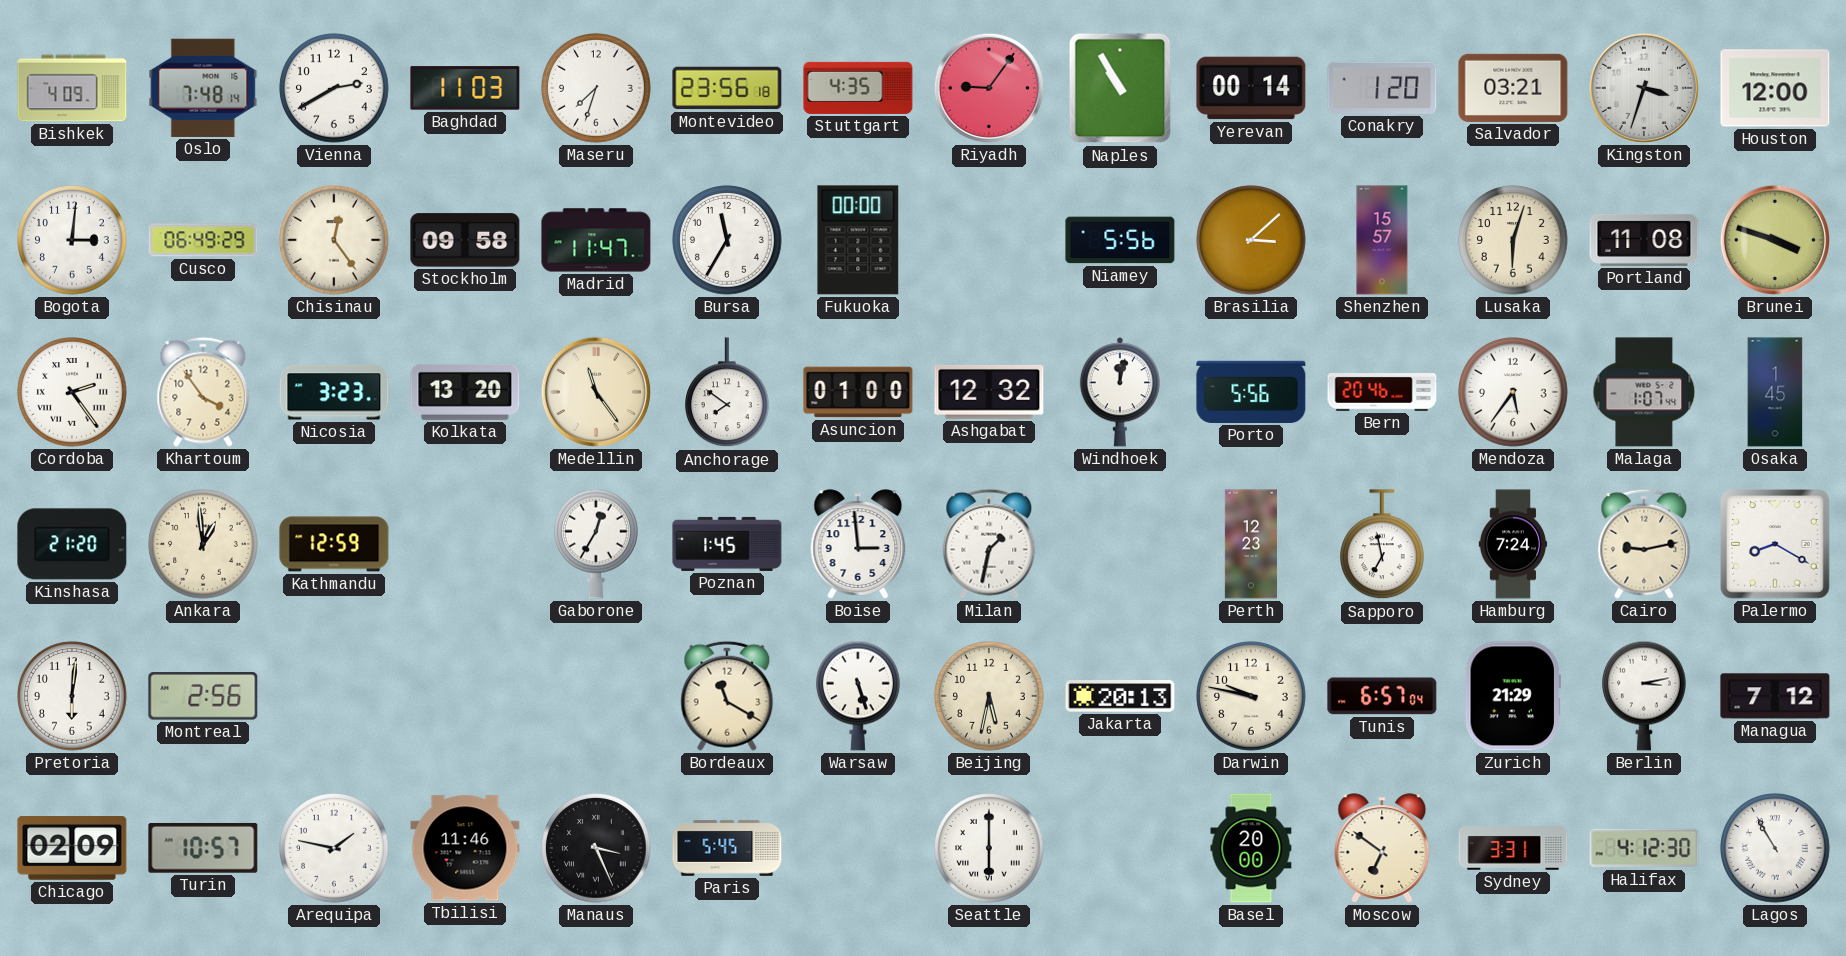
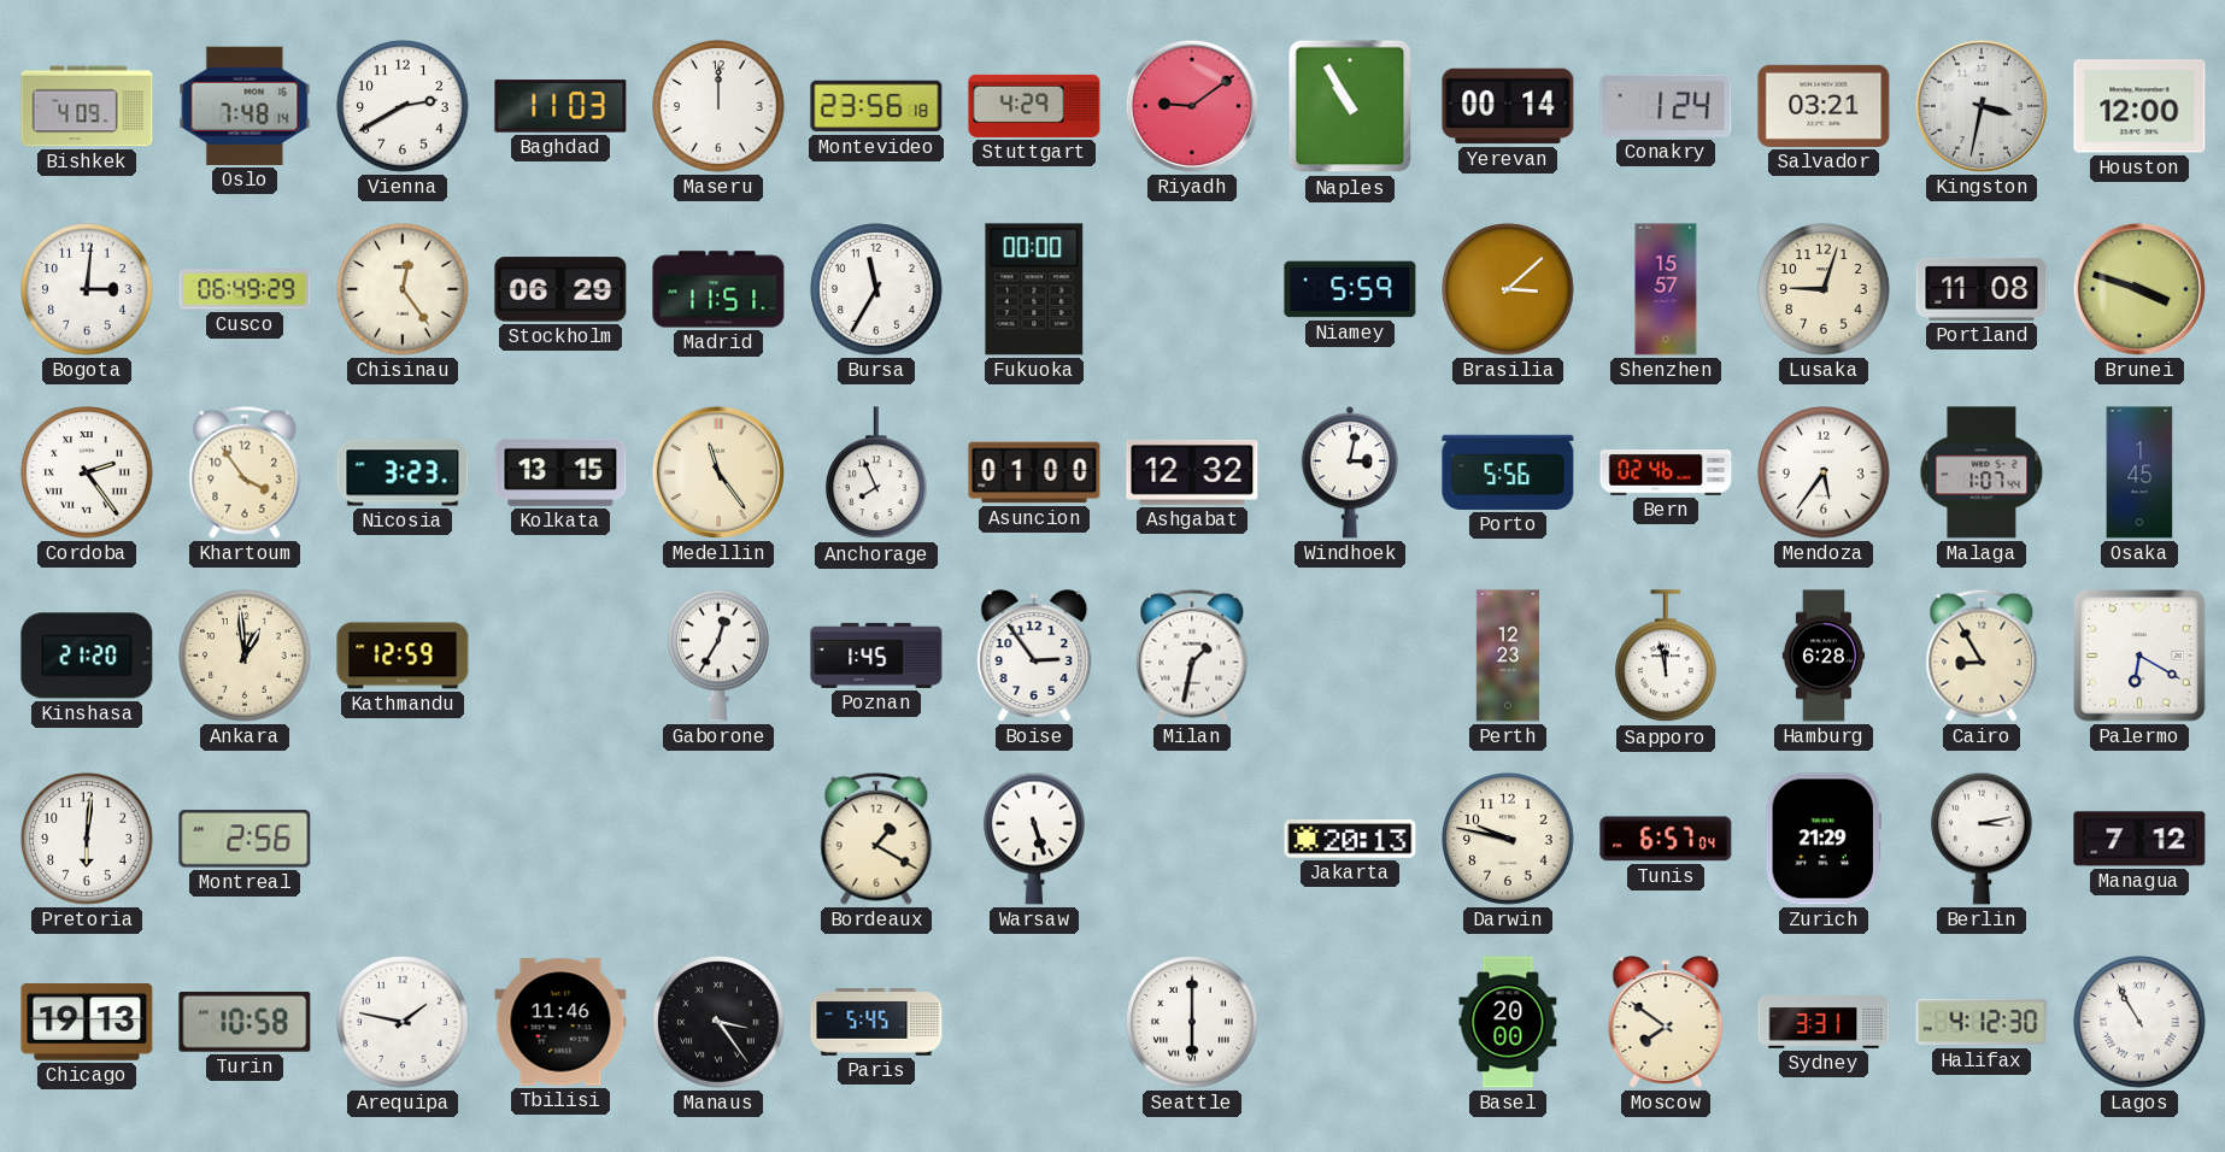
Maseru: 7:33 -> 12:00 (718, 106)
Stuttgart: 4:35 -> 4:29 (1034, 106)
Riyadh: 9:06 -> 9:09 (1192, 106)
Conakry: 1:20 -> 1:24 (1666, 106)
Kingston: 3:33 -> 3:32 (1982, 106)
Stockholm: 09:58 -> 06:29 (560, 289)
Madrid: 11:47 -> 11:51 (718, 289)
Niamey: 5:56 -> 5:59 (1350, 289)
Lusaka: 6:03 -> 9:03 (1824, 289)
Kolkata: 13:20 -> 13:15 (560, 472)
Anchorage: 7:51 -> 7:56 (877, 474)
Windhoek: 12:02 -> 3:02 (1350, 472)
Bern: 20:46 -> 02:46 (1666, 474)
Boise: 2:59 -> 2:54 (1034, 656)
Sapporo: 6:58 -> 11:58 (1667, 657)
Hamburg: 7:24 -> 6:28 (1824, 656)
Cairo: 9:13 -> 8:55 (1982, 656)
Palermo: 8:20 -> 6:20 (2139, 656)
Bordeaux: 11:20 -> 1:20 (876, 839)
Beijing: 5:32 -> none (989, 696)
Chicago: 02:09 -> 19:13 (87, 1023)
Turin: 10:57 -> 10:58 (245, 1022)
Manaus: 3:26 -> 3:24 (718, 1022)
Moscow: 6:51 -> 7:51 (1666, 1022)
